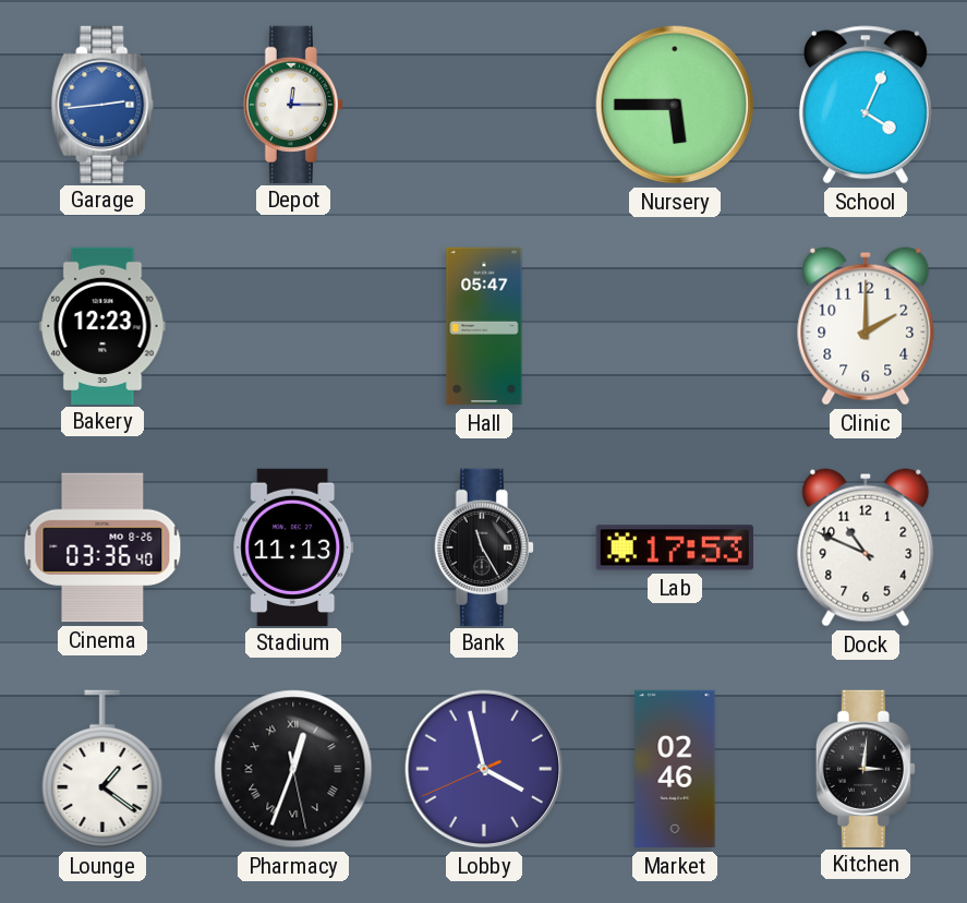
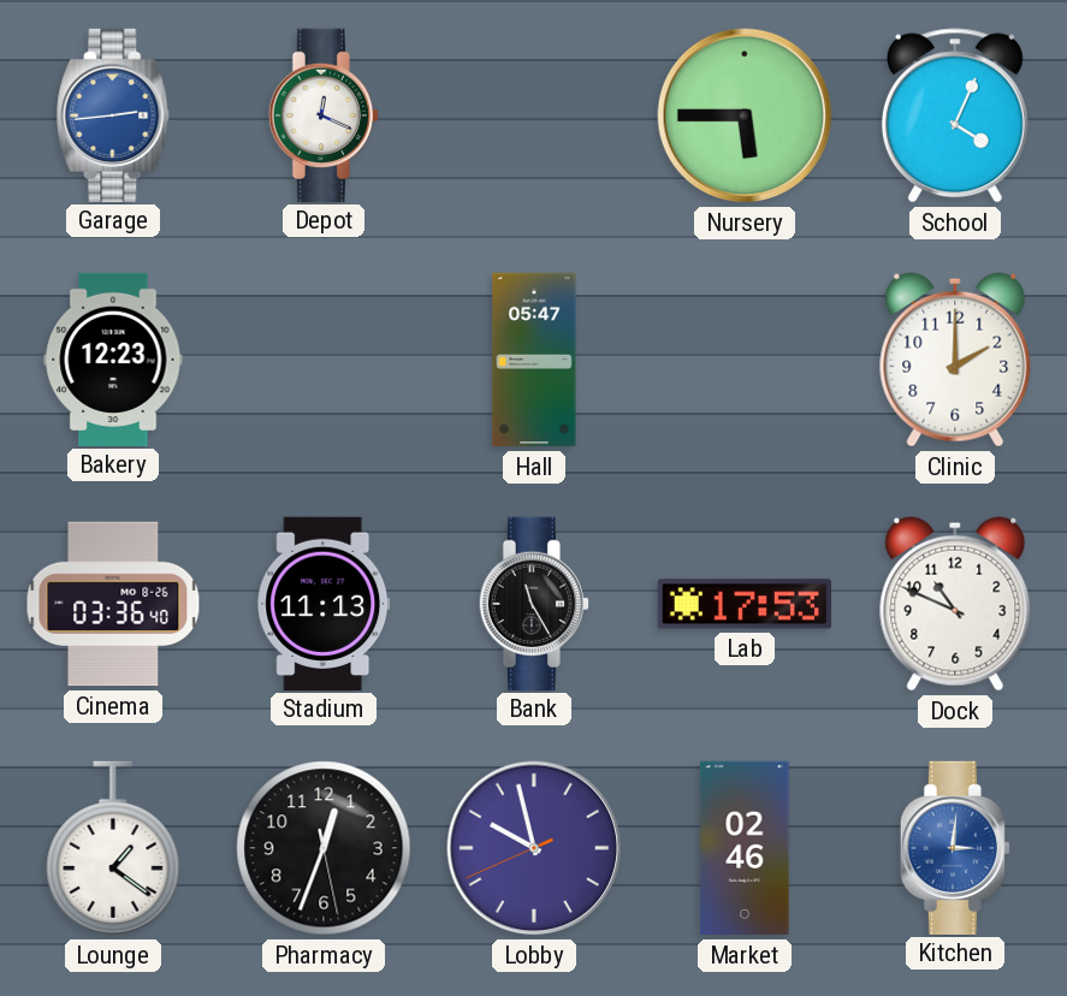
Depot: 12:15 -> 12:19 (324, 114)
Pharmacy numerals: Roman -> Arabic (324, 848)
Lobby: 3:57 -> 9:57 (534, 848)
Kitchen dial: black -> blue (955, 847)
